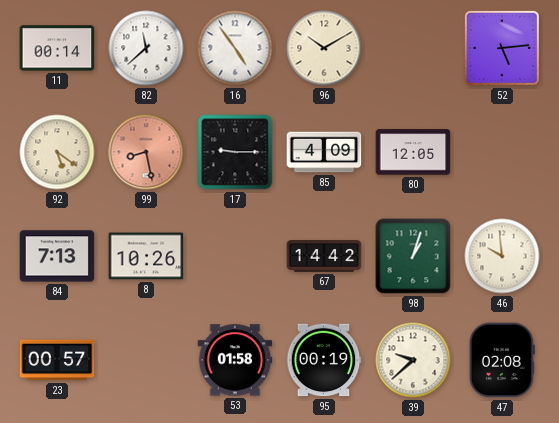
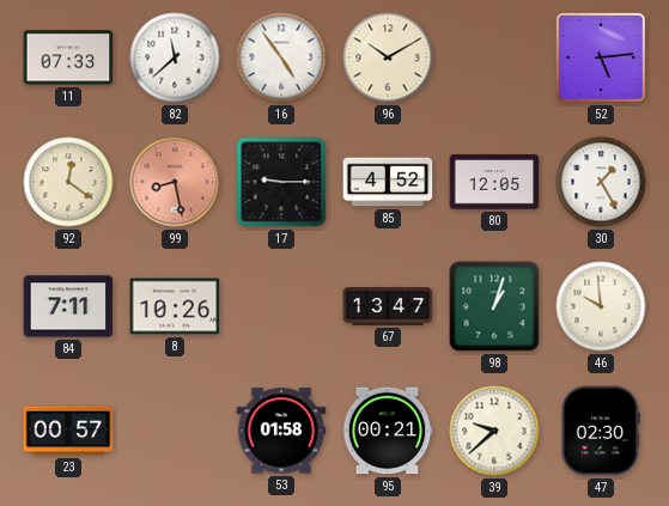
11: 00:14 -> 07:33 (68, 57)
92: 5:21 -> 12:21 (68, 182)
85: 4:09 -> 4:52 (388, 182)
30: none -> 1:25 (601, 182)
84: 7:13 -> 7:11 (68, 306)
67: 14:42 -> 13:47 (388, 306)
95: 00:19 -> 00:21 (388, 431)
47: 02:08 -> 02:30 (601, 431)
